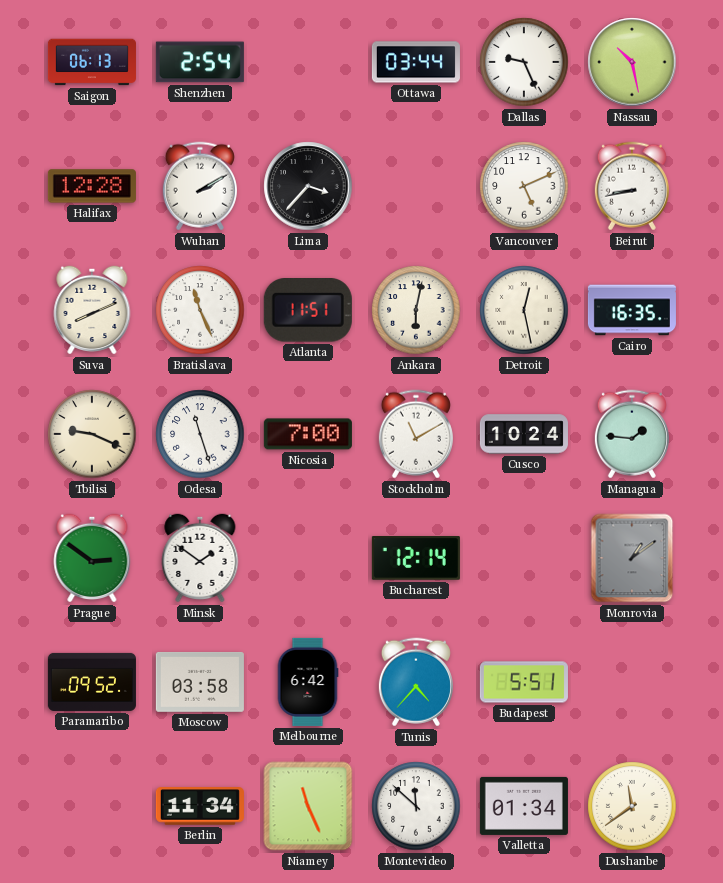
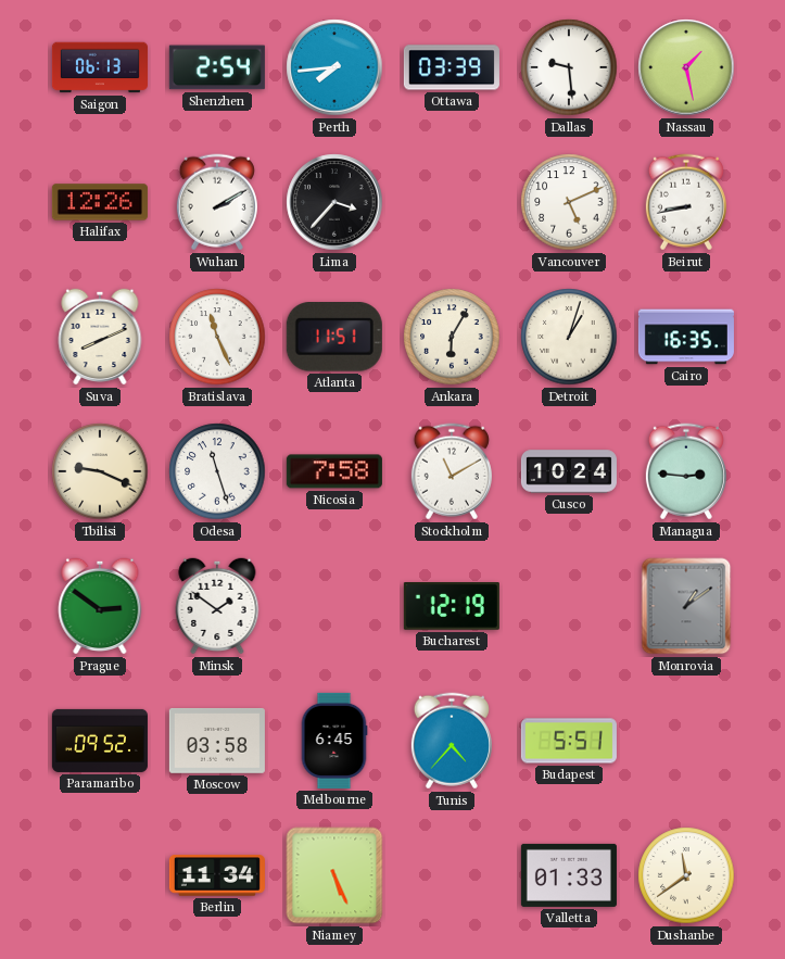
Perth: none -> 7:44 (334, 67)
Ottawa: 03:44 -> 03:39 (452, 67)
Dallas: 9:26 -> 9:29 (569, 67)
Nassau: 10:28 -> 1:28 (686, 67)
Halifax: 12:28 -> 12:26 (100, 202)
Ankara: 6:02 -> 6:05 (452, 337)
Detroit: 12:28 -> 1:03 (569, 337)
Nicosia: 7:00 -> 7:58 (334, 471)
Managua: 1:46 -> 2:46 (686, 471)
Bucharest: 12:14 -> 12:19 (452, 607)
Melbourne: 6:42 -> 6:45 (334, 741)
Niamey: 11:26 -> 5:26 (334, 875)
Montevideo: 11:52 -> none (416, 806)
Valletta: 01:34 -> 01:33 (569, 875)
